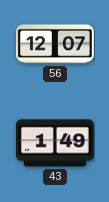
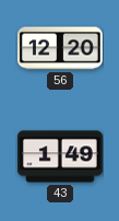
56: 12:07 -> 12:20 (60, 48)
